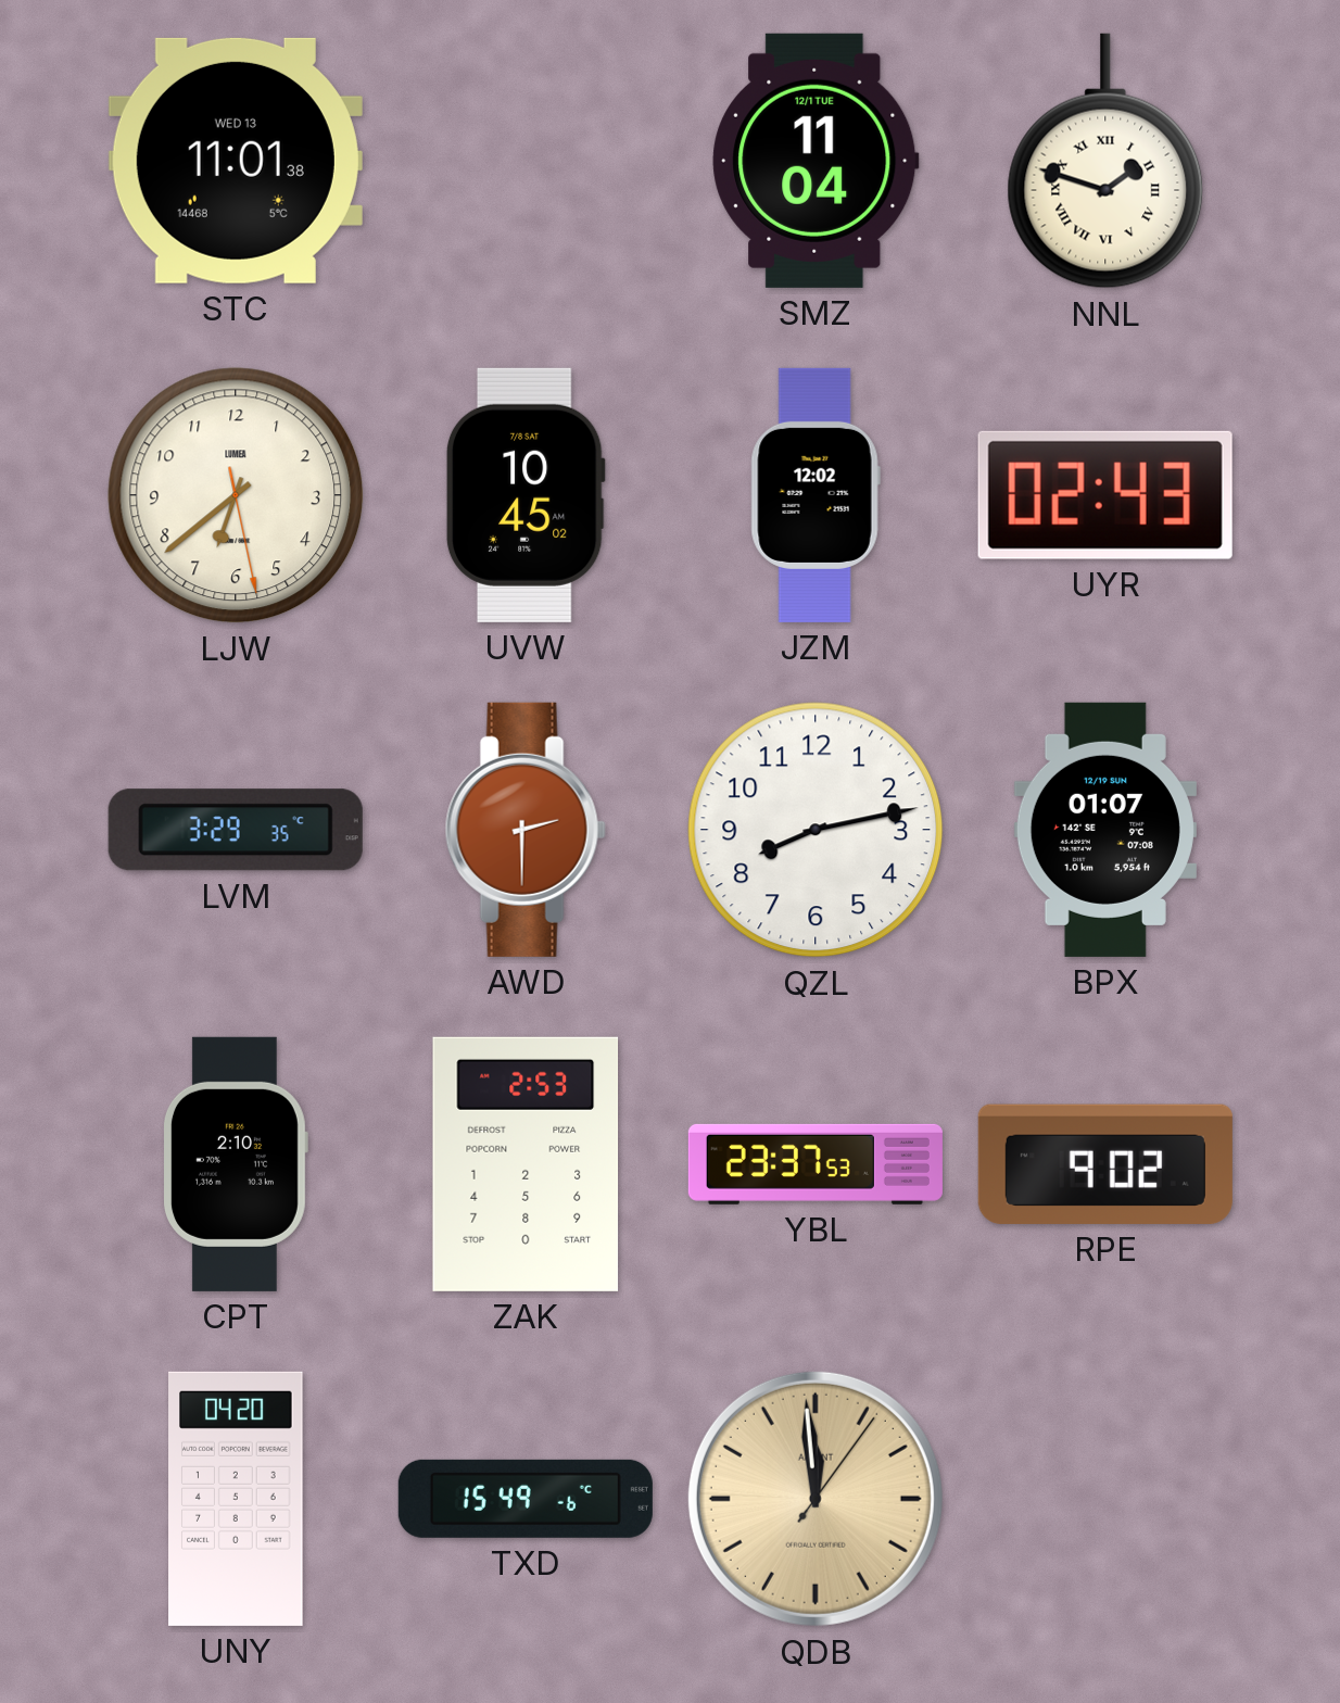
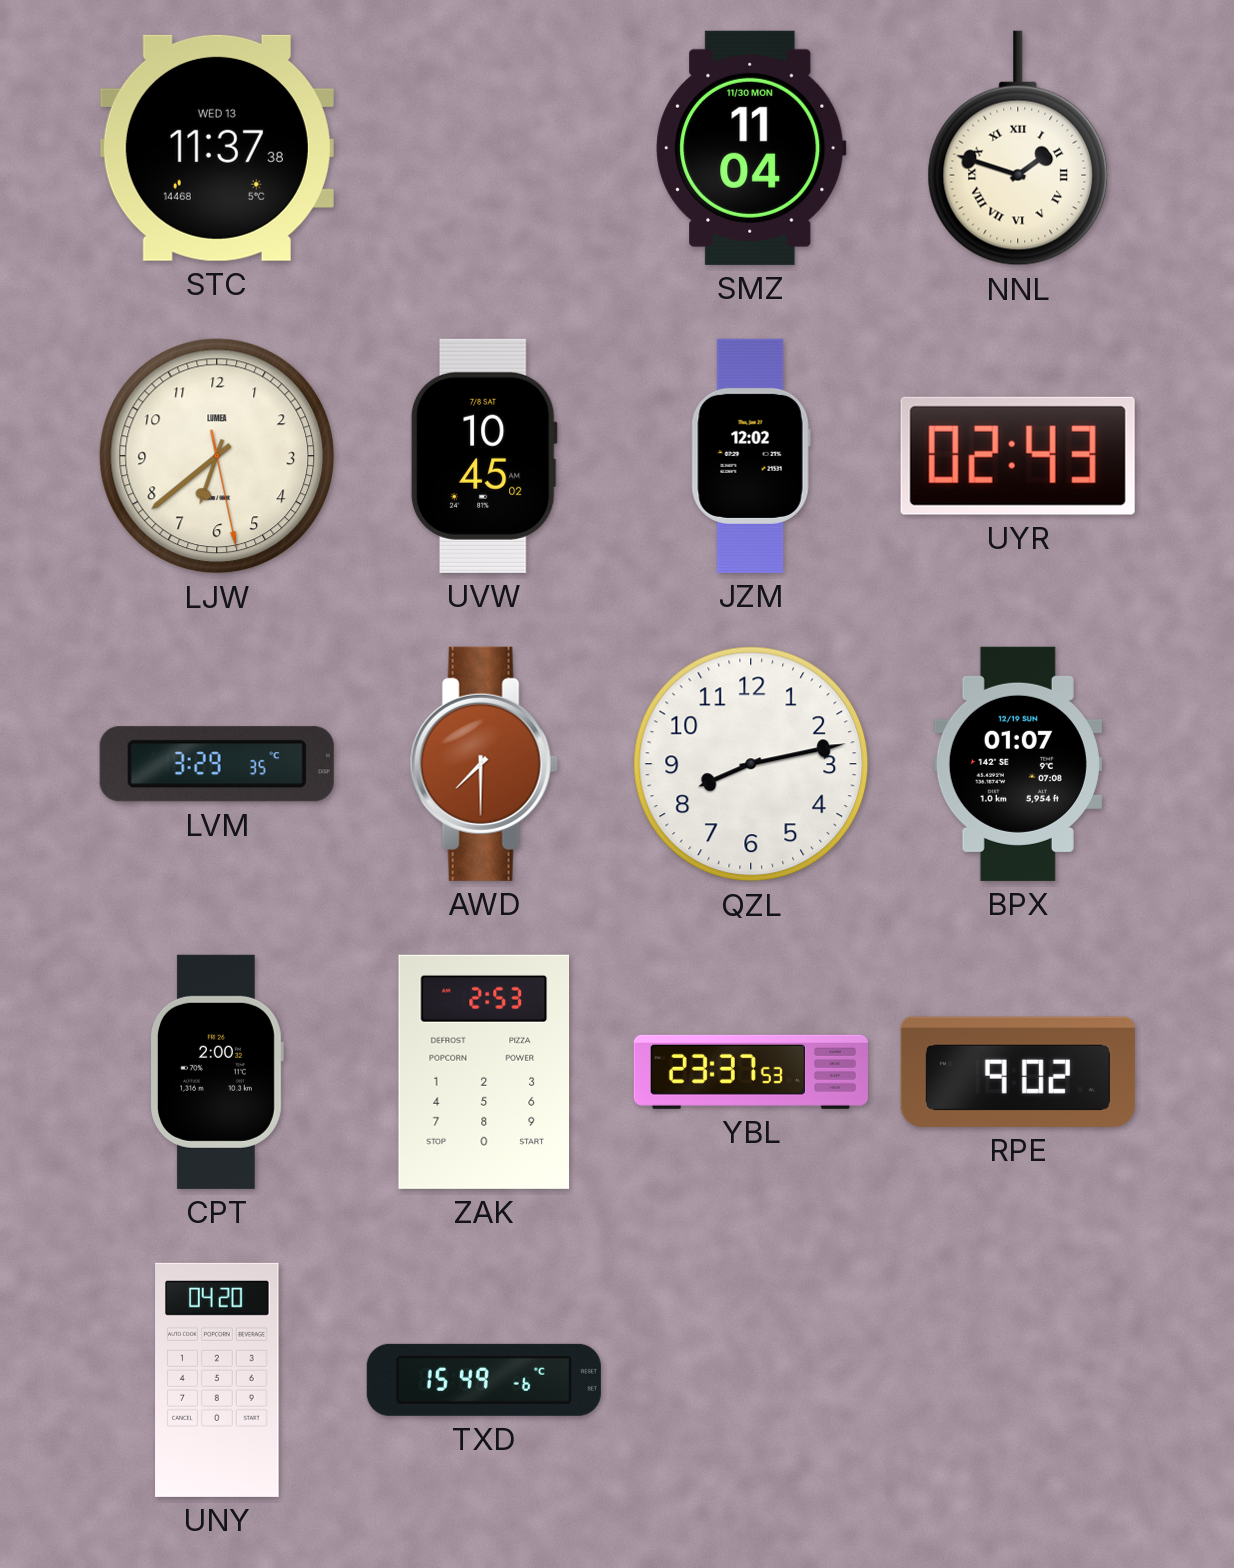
STC: 11:01 -> 11:37 (217, 148)
SMZ date: 12/1 TUE -> 11/30 MON (751, 148)
AWD: 2:30 -> 7:30 (484, 764)
CPT: 2:10 -> 2:00 (216, 1072)
QDB: 11:59 -> none (816, 1499)
